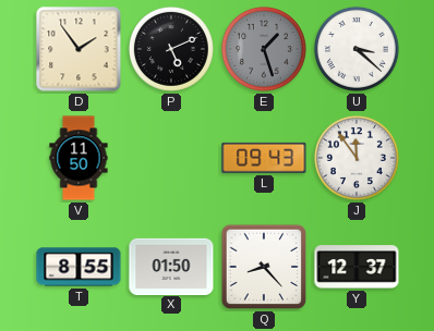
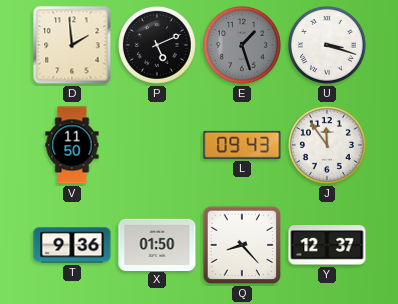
D: 1:54 -> 1:59 (72, 45)
U: 3:22 -> 3:18 (327, 45)
T: 8:55 -> 9:36 (72, 245)
